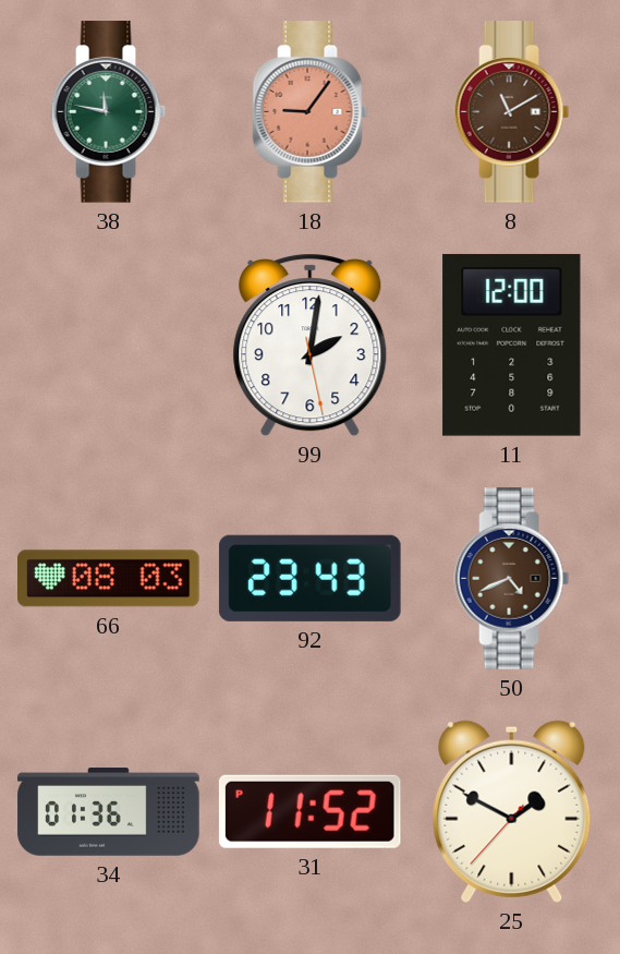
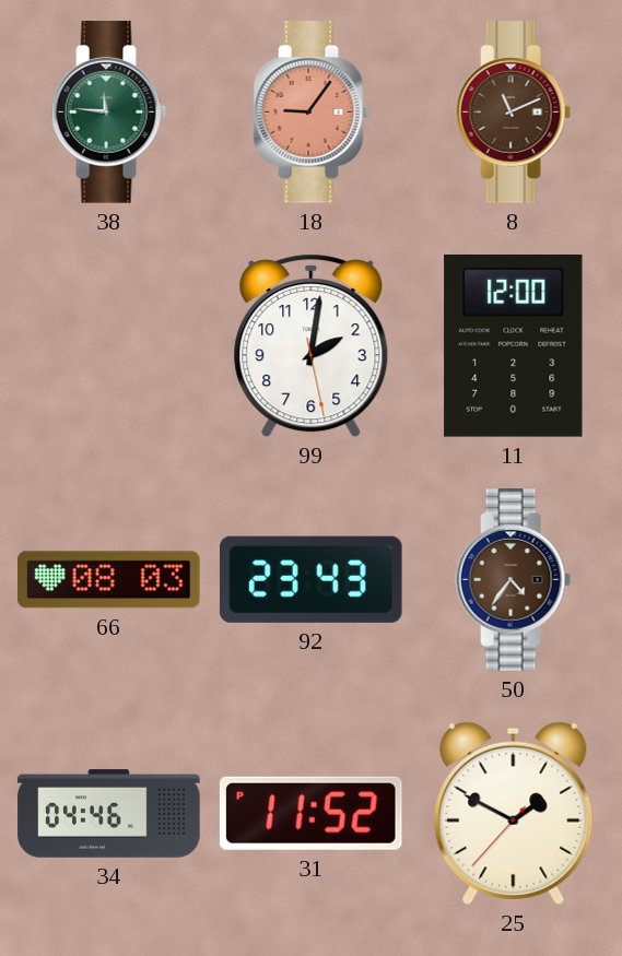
38: 11:47 -> 11:46 (109, 113)
8: 11:10 -> 11:11 (514, 113)
50: 4:41 -> 4:36 (514, 580)
34: 01:36 -> 04:46 (109, 814)
